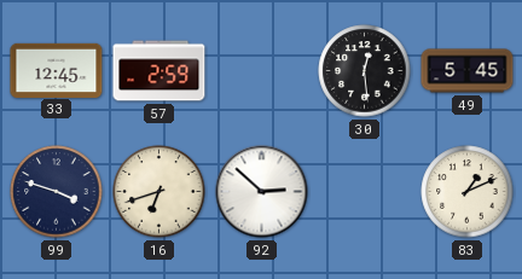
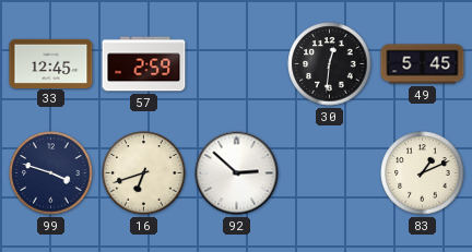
30: 12:29 -> 12:31 (330, 64)
